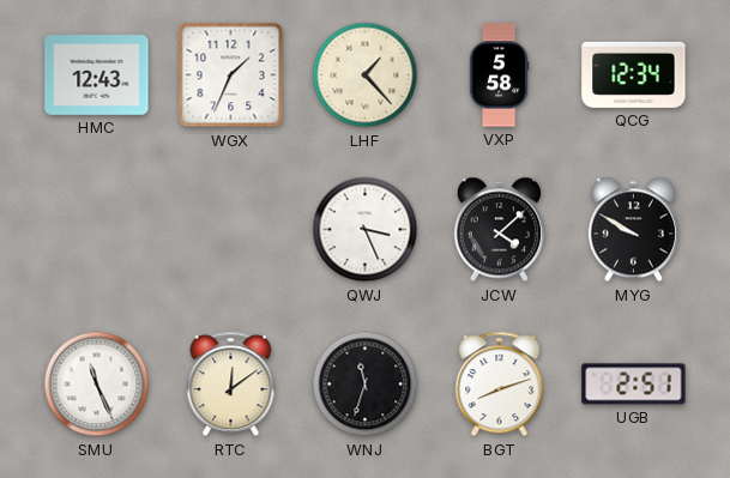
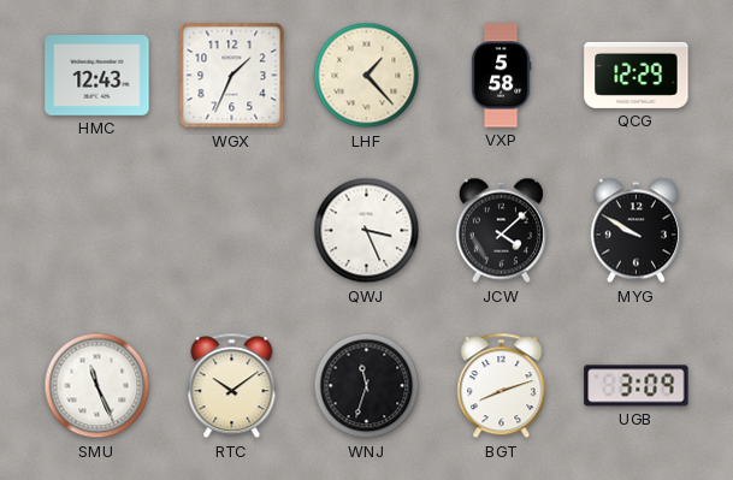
QCG: 12:34 -> 12:29 (637, 75)
RTC: 12:09 -> 10:09 (232, 386)
UGB: 2:51 -> 3:09 (637, 386)
